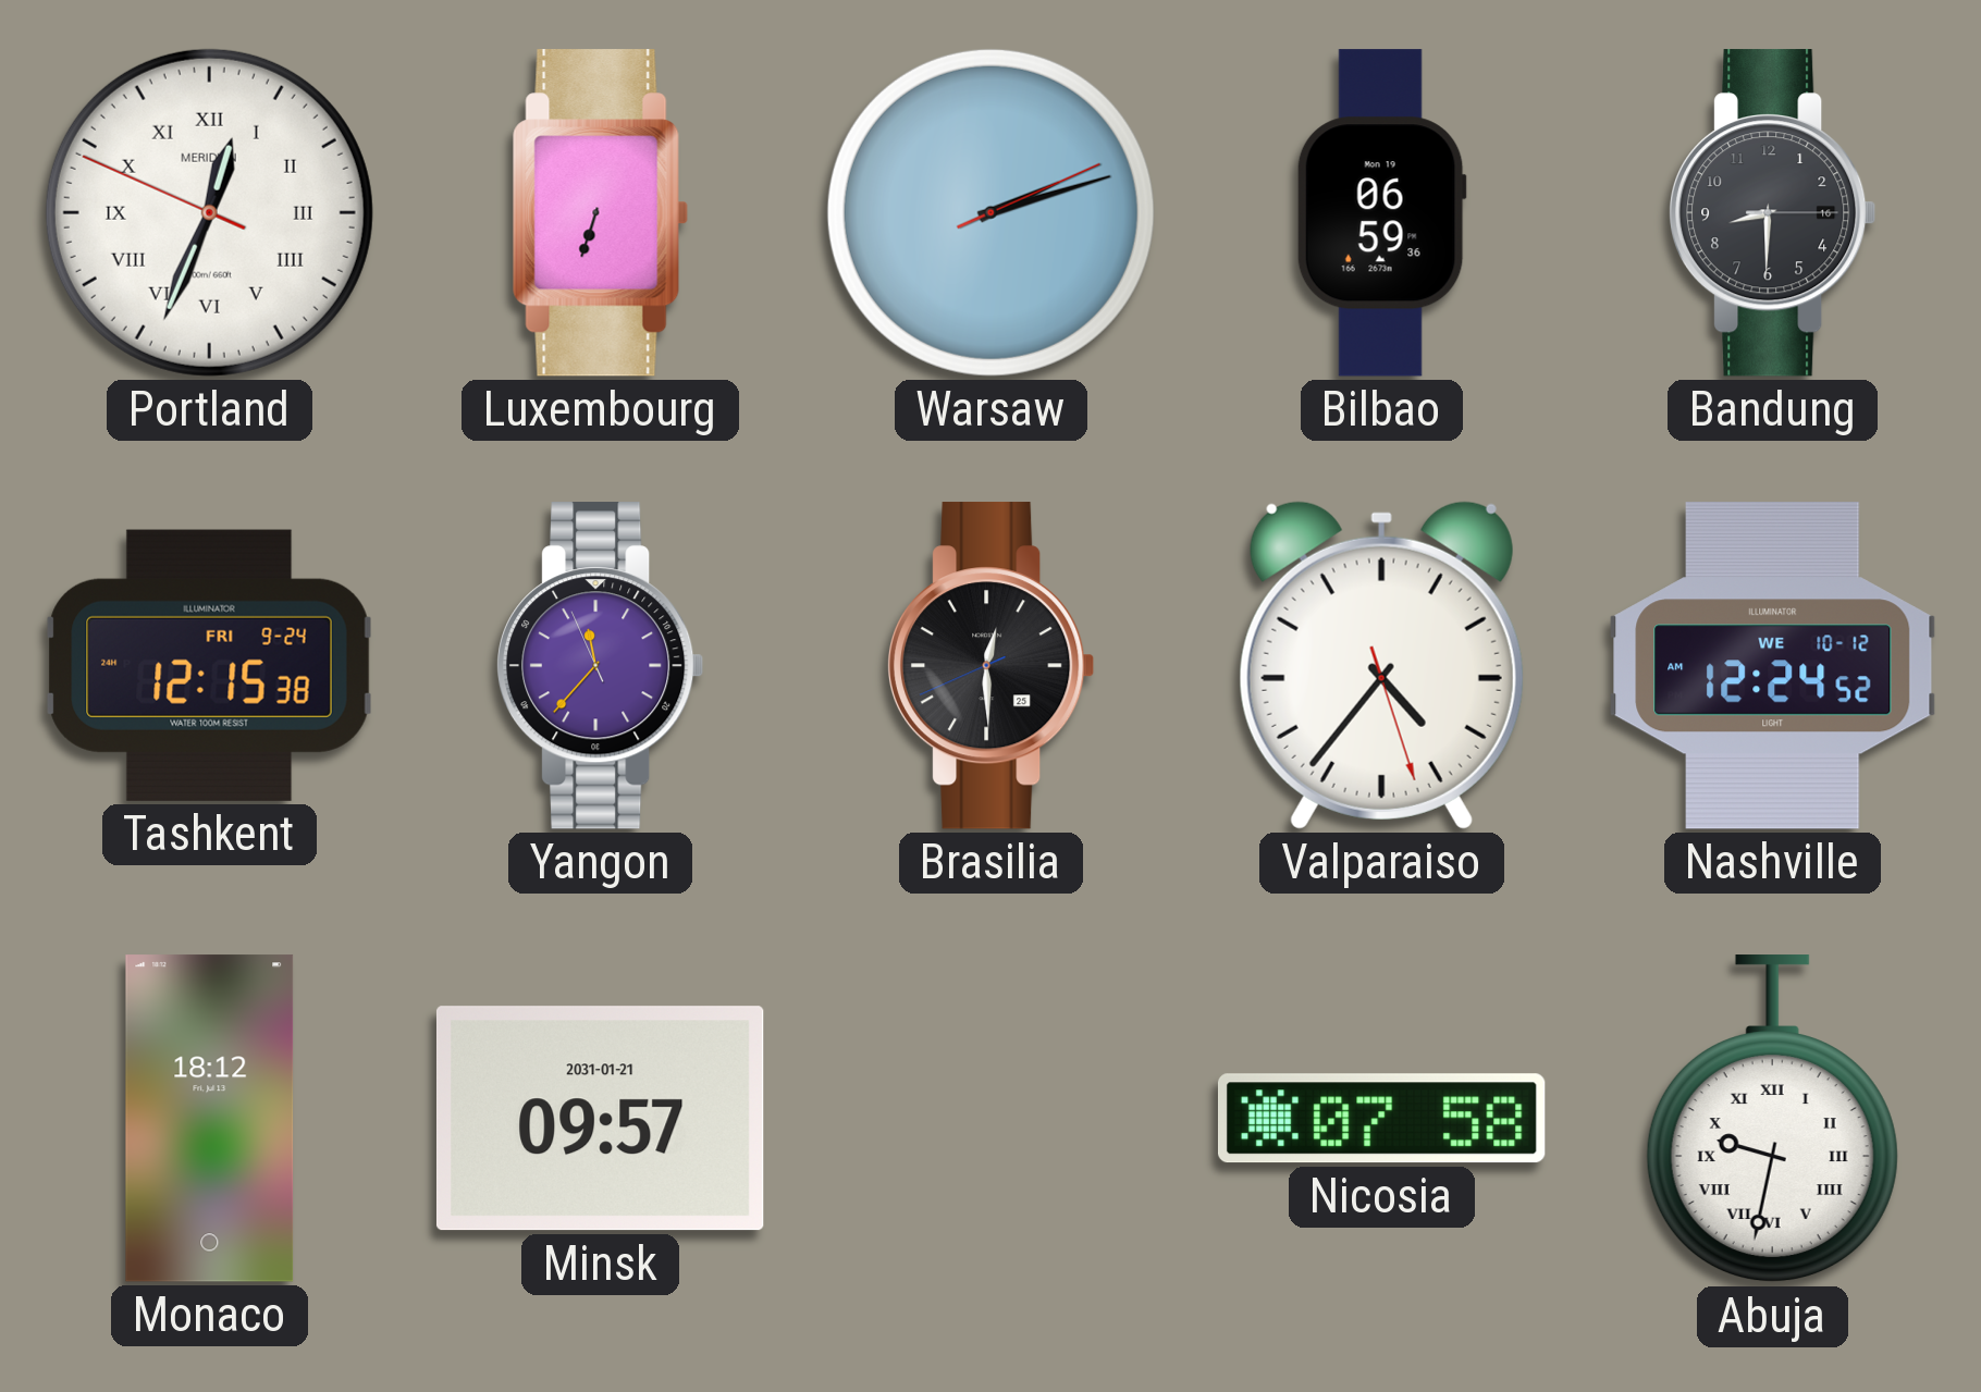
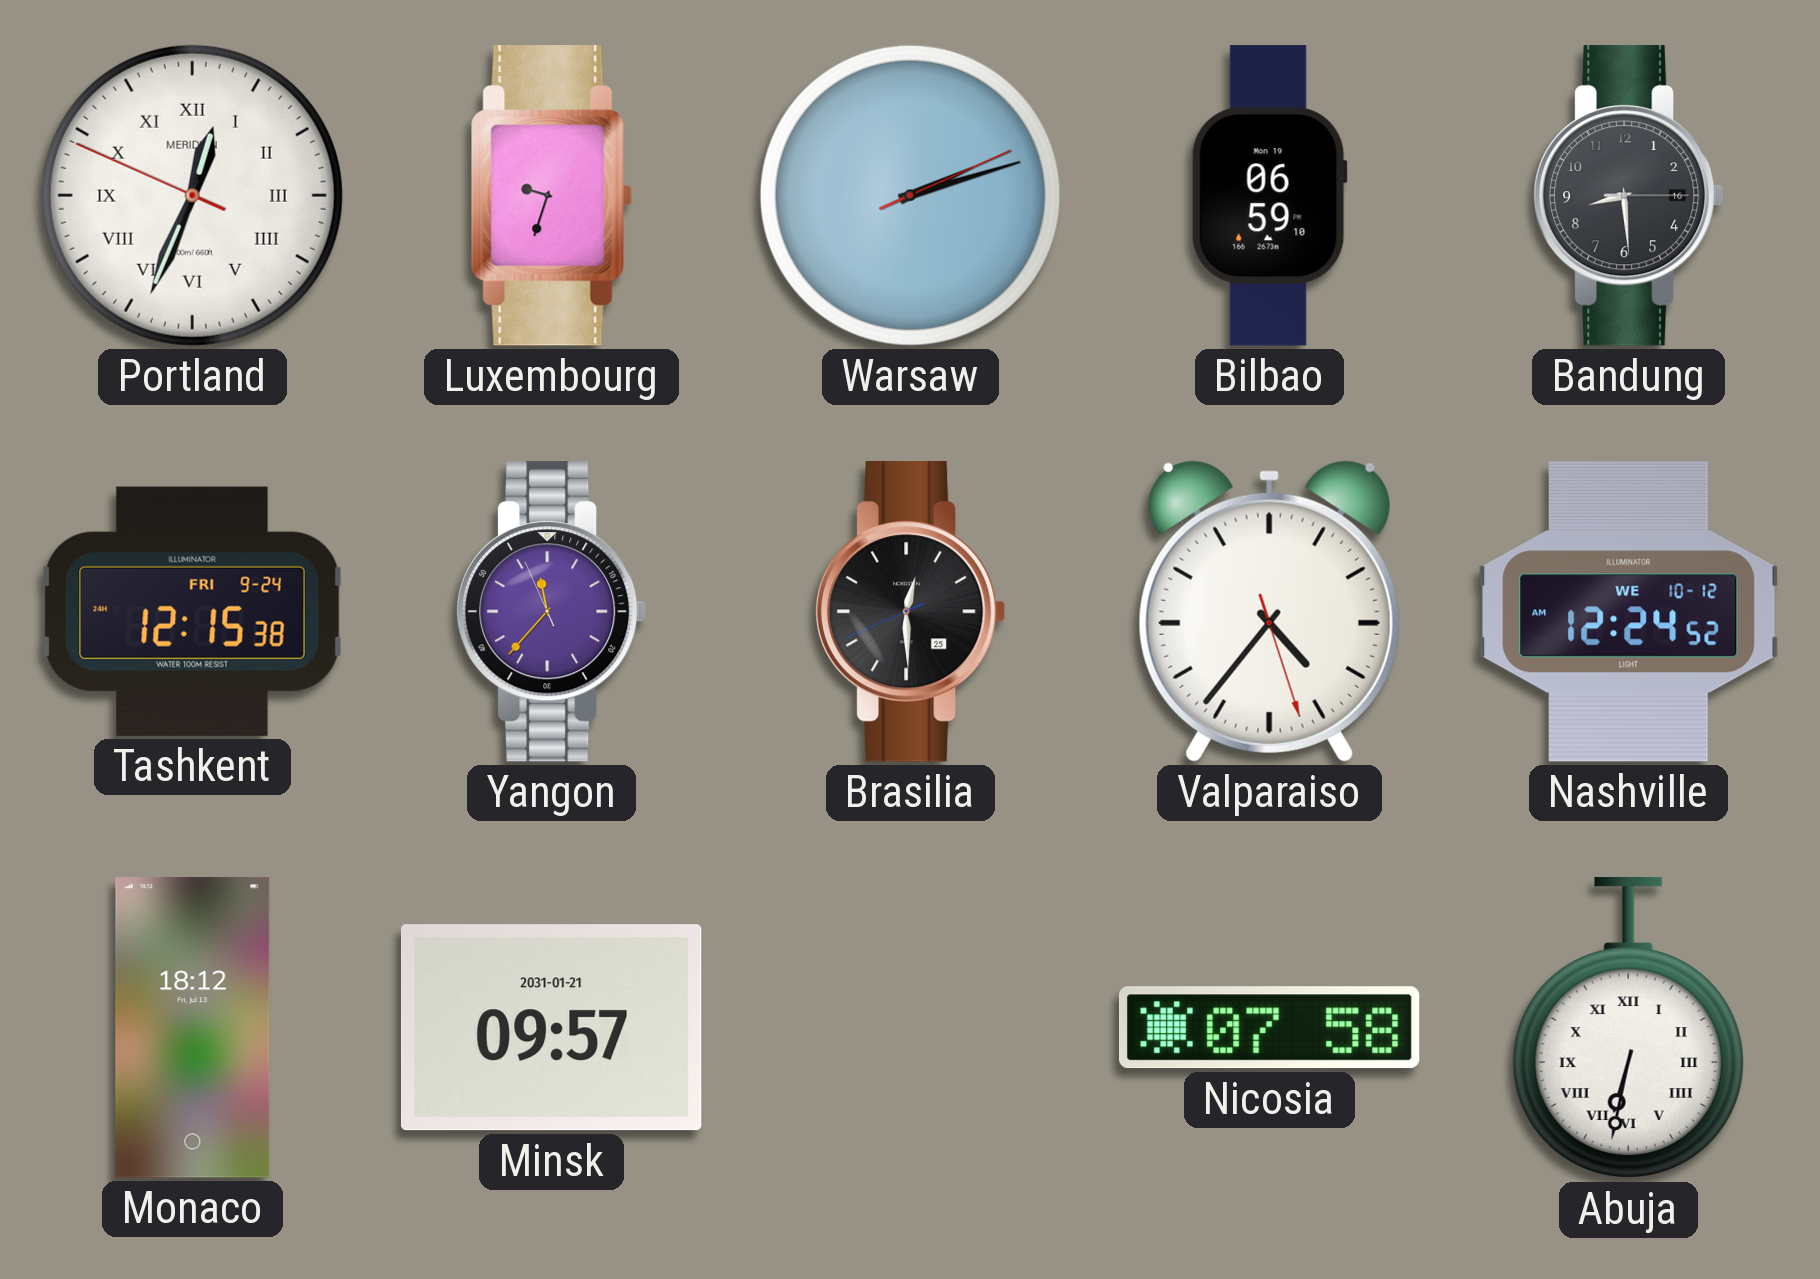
Luxembourg: 6:33 -> 9:33 (551, 196)
Bilbao: 06:59:36 -> 06:59:10 (1269, 196)
Bandung: 8:30 -> 8:29 (1629, 196)
Abuja: 9:32 -> 6:32 (1628, 1028)
